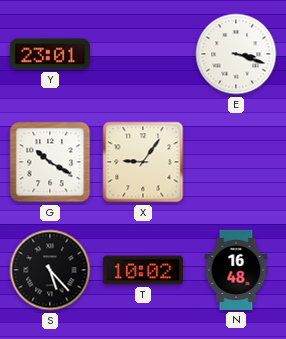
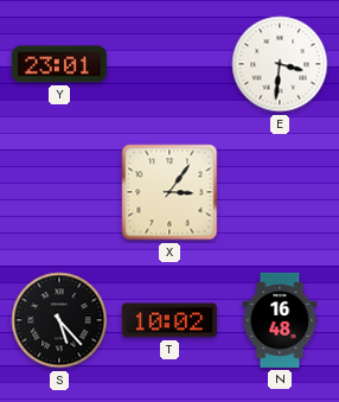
E: 3:18 -> 3:31 (280, 64)
G: 10:20 -> none (50, 162)
X: 9:06 -> 3:06 (170, 192)
